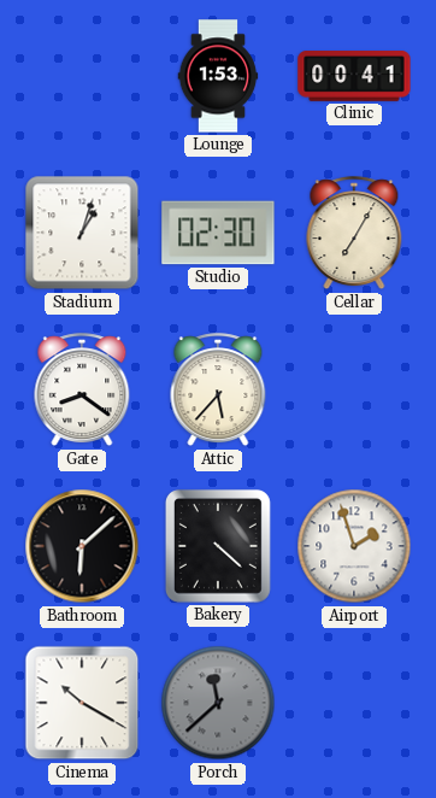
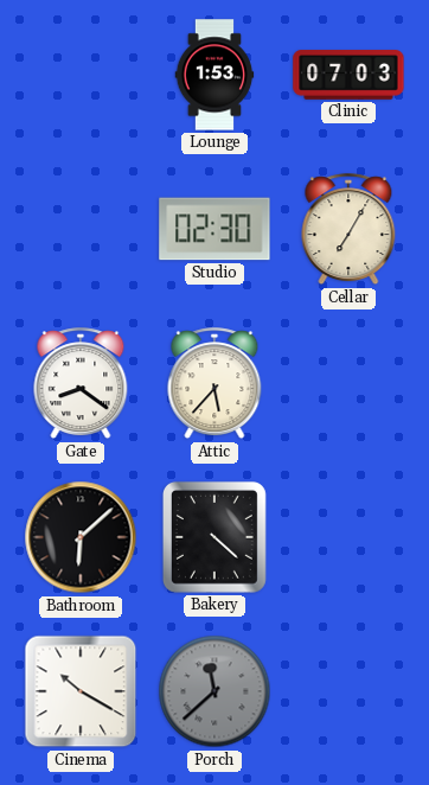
Clinic: 00:41 -> 07:03 (348, 75)
Stadium: 1:03 -> none (82, 233)
Airport: 1:57 -> none (354, 546)
